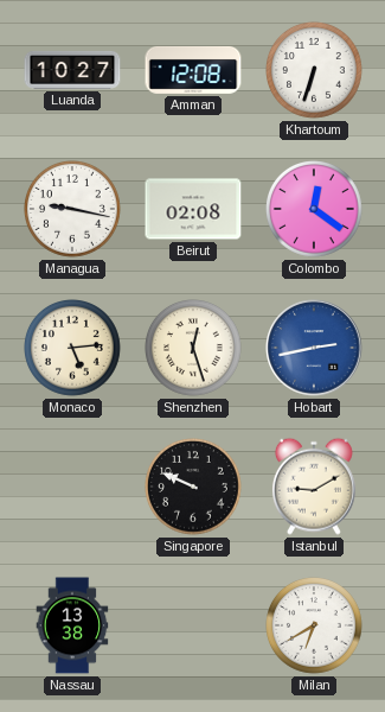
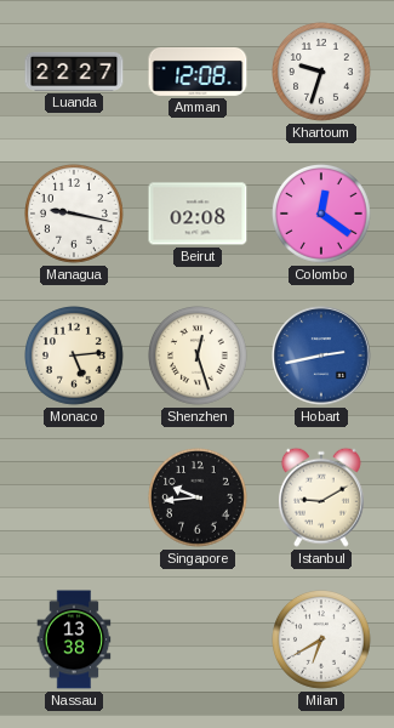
Luanda: 10:27 -> 22:27 (74, 72)
Khartoum: 6:33 -> 9:33 (322, 73)
Singapore: 9:49 -> 9:44 (199, 499)
